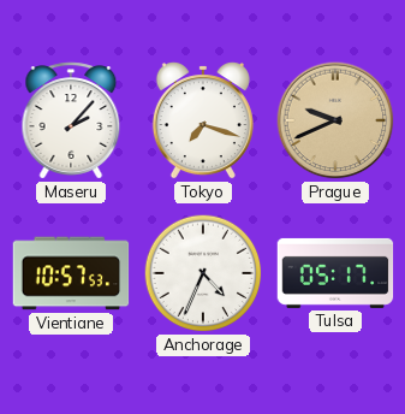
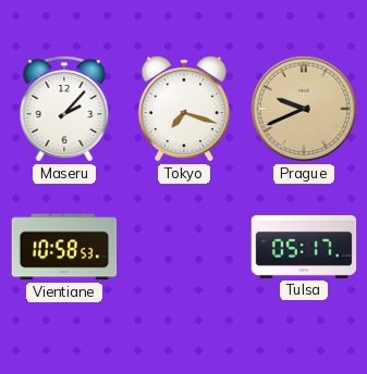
Vientiane: 10:57 -> 10:58 (64, 247)
Anchorage: 4:34 -> none (203, 273)
